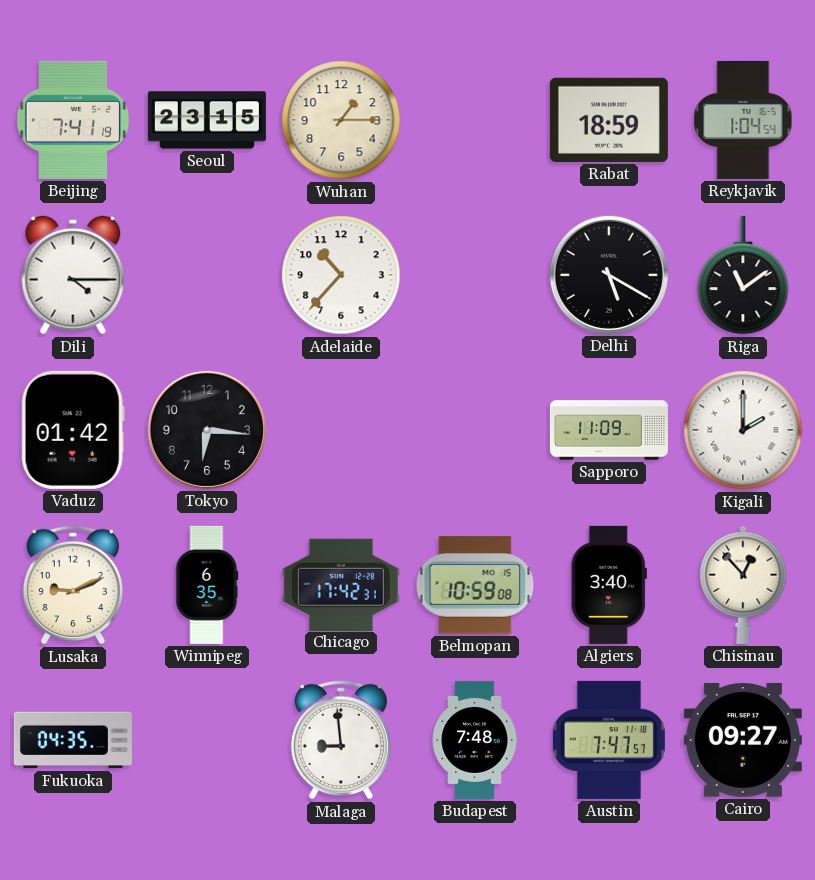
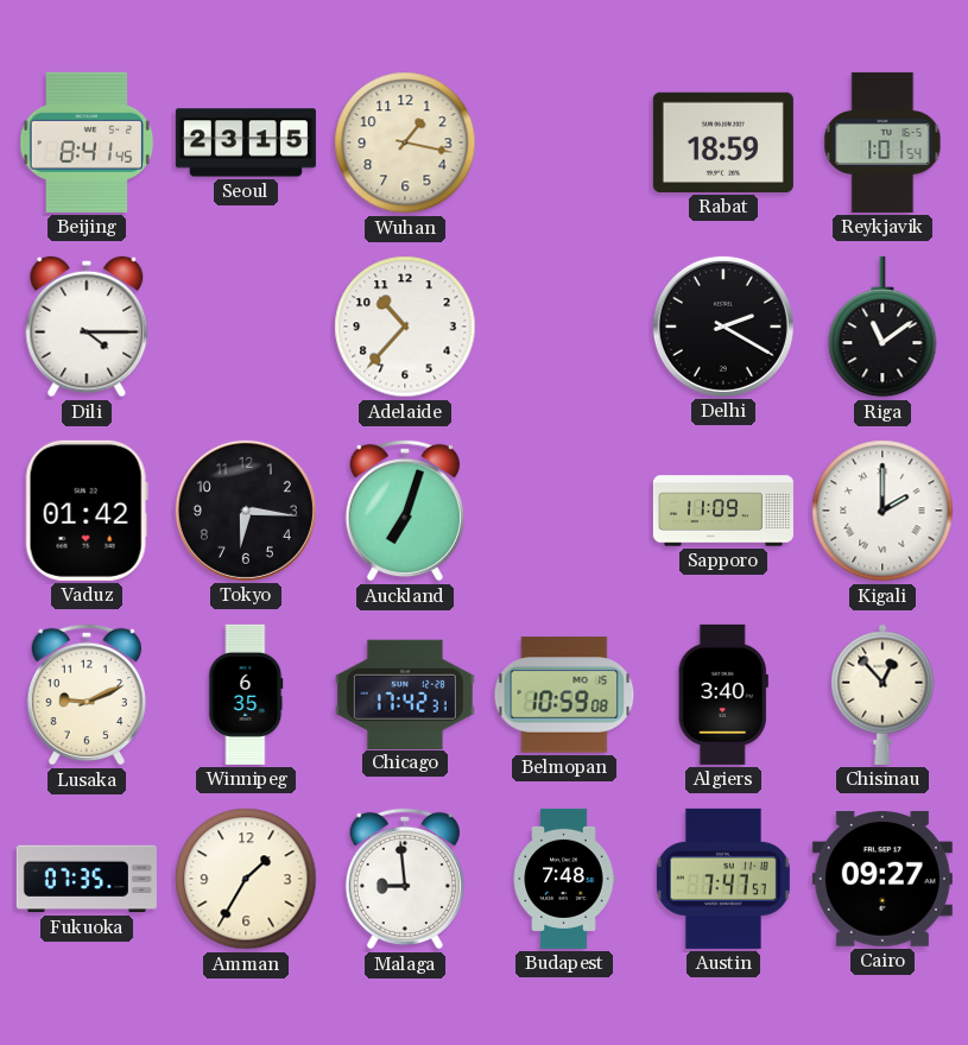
Beijing: 7:41 -> 8:41 (87, 142)
Wuhan: 1:15 -> 1:17 (405, 142)
Reykjavik: 1:04 -> 1:01 (882, 142)
Delhi: 5:20 -> 2:20 (723, 327)
Auckland: none -> 7:03 (405, 511)
Fukuoka: 04:35 -> 07:35 (87, 879)
Amman: none -> 1:35 (246, 879)
